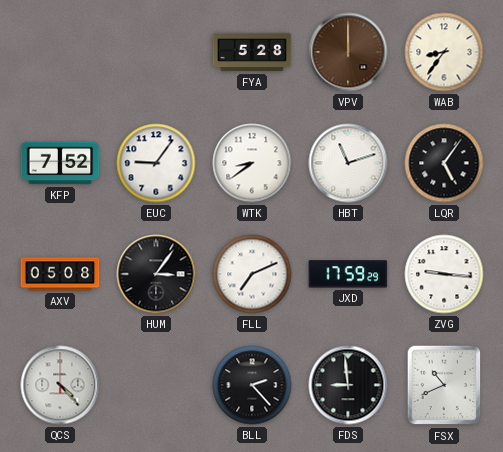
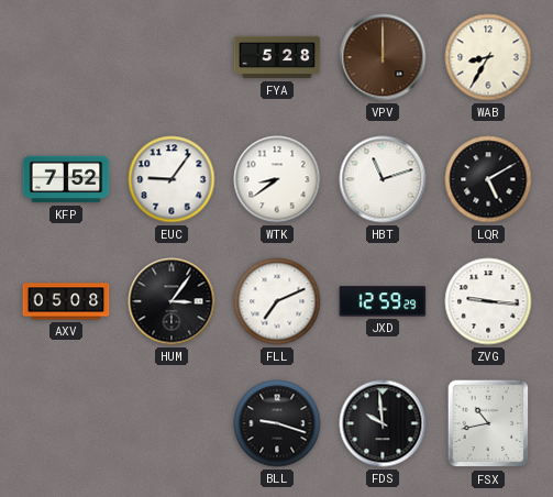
WAB: 8:36 -> 8:35 (488, 57)
LQR: 5:06 -> 5:10 (488, 179)
JXD: 17:59 -> 12:59 (383, 301)
QCS: 4:23 -> none (60, 385)
BLL: 2:23 -> 9:18 (277, 423)
FDS: 8:59 -> 9:59 (383, 423)
FSX: 10:41 -> 10:43 (488, 423)
